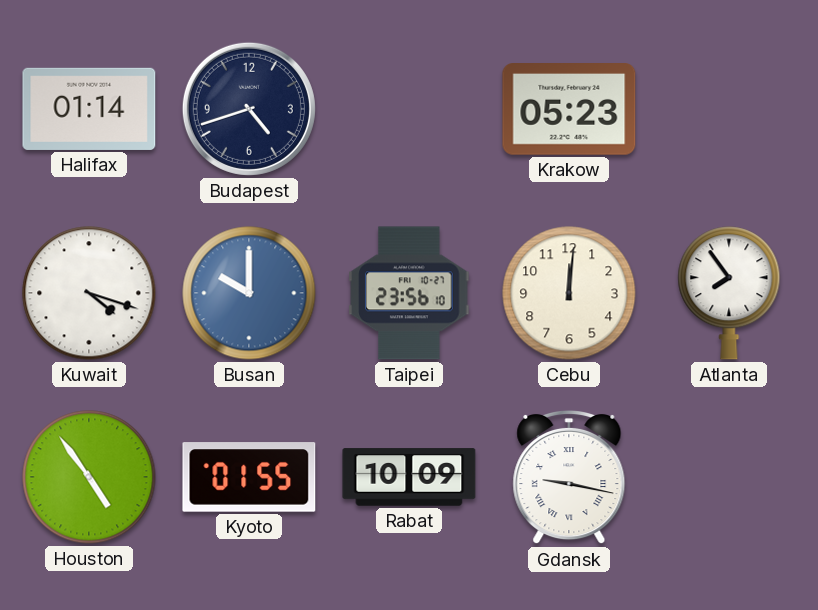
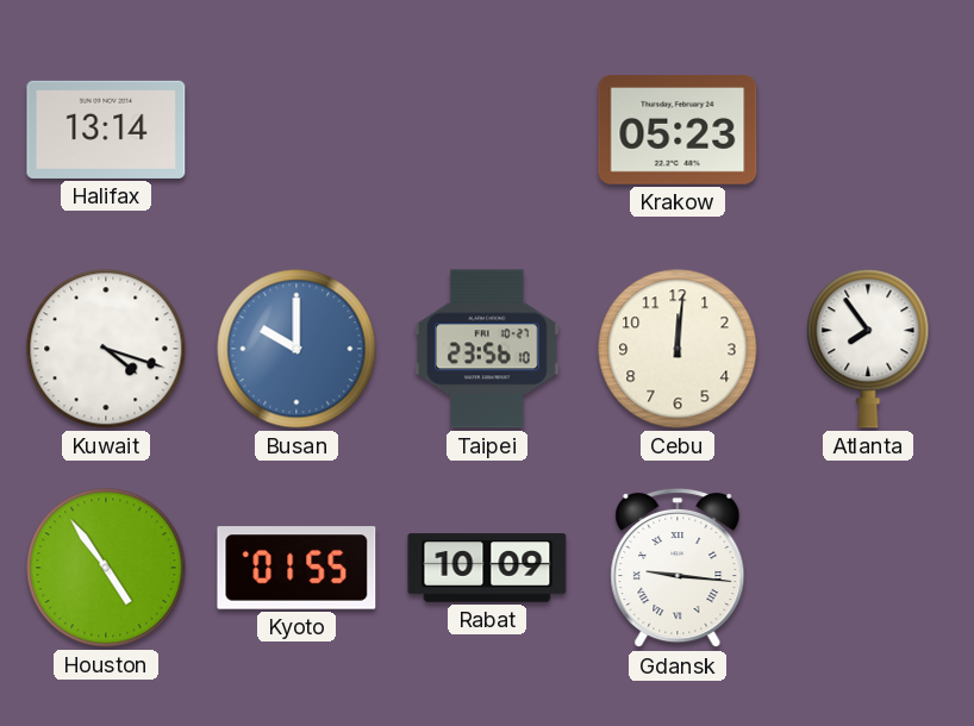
Halifax: 01:14 -> 13:14 (106, 130)
Budapest: 4:42 -> none (249, 109)
Gdansk: 9:17 -> 9:16 (678, 568)
